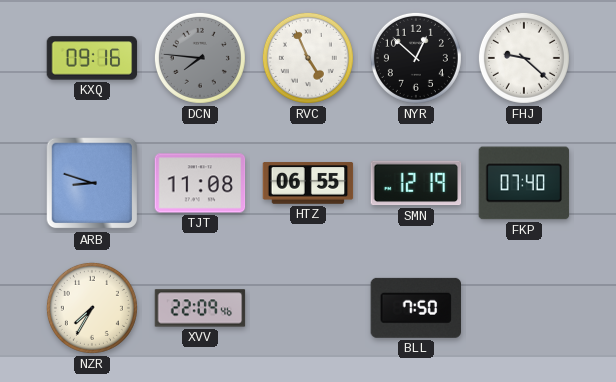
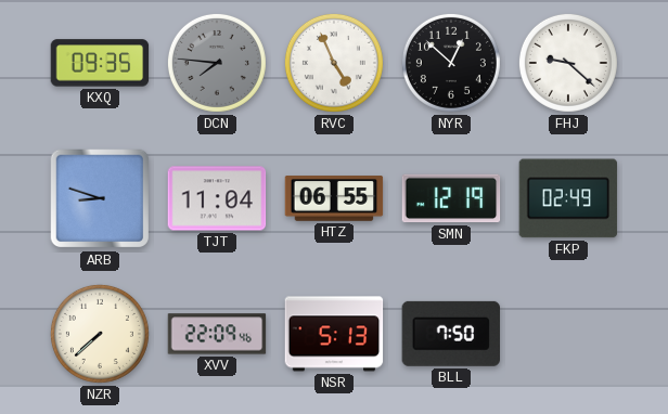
KXQ: 09:16 -> 09:35 (100, 63)
TJT: 11:08 -> 11:04 (217, 198)
FKP: 07:40 -> 02:49 (568, 198)
NZR: 7:35 -> 7:38 (100, 334)
NSR: none -> 5:13 (334, 334)
